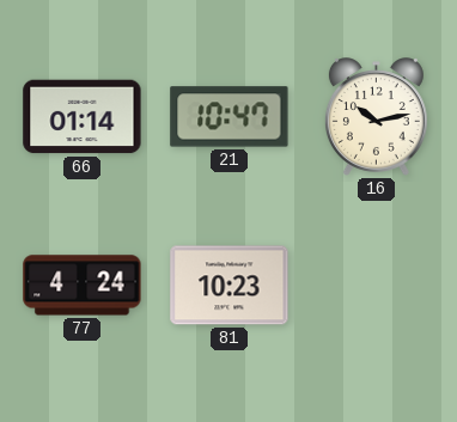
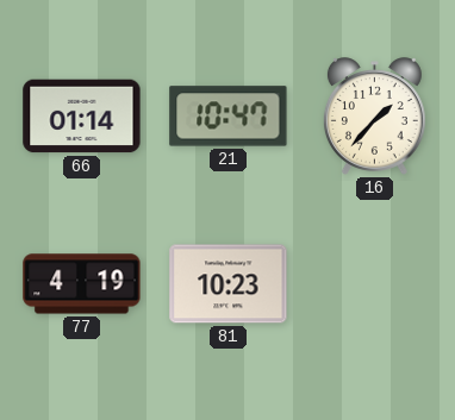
16: 10:13 -> 1:37 (374, 117)
77: 4:24 -> 4:19 (82, 284)
